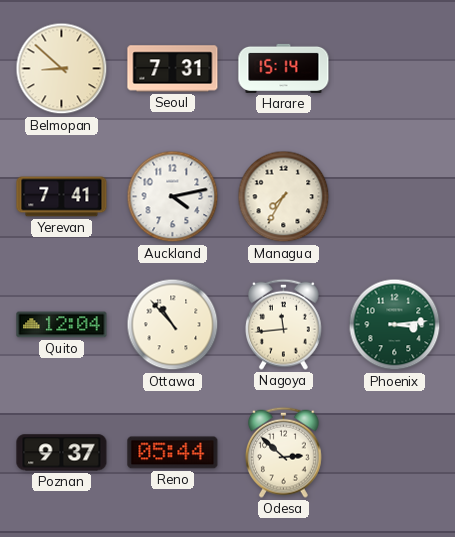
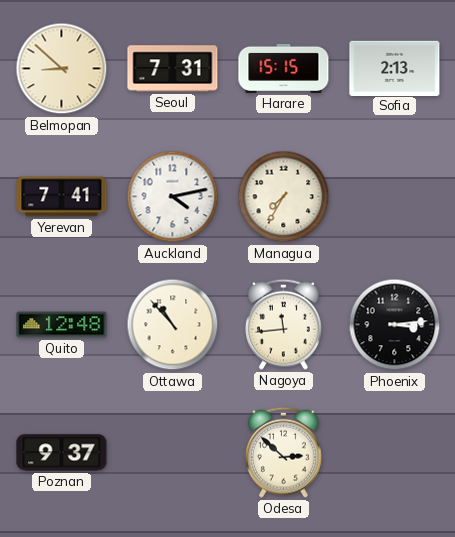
Harare: 15:14 -> 15:15 (284, 68)
Sofia: none -> 2:13 (395, 68)
Quito: 12:04 -> 12:48 (62, 325)
Phoenix dial: green -> black (395, 325)
Reno: 05:44 -> none (173, 453)
